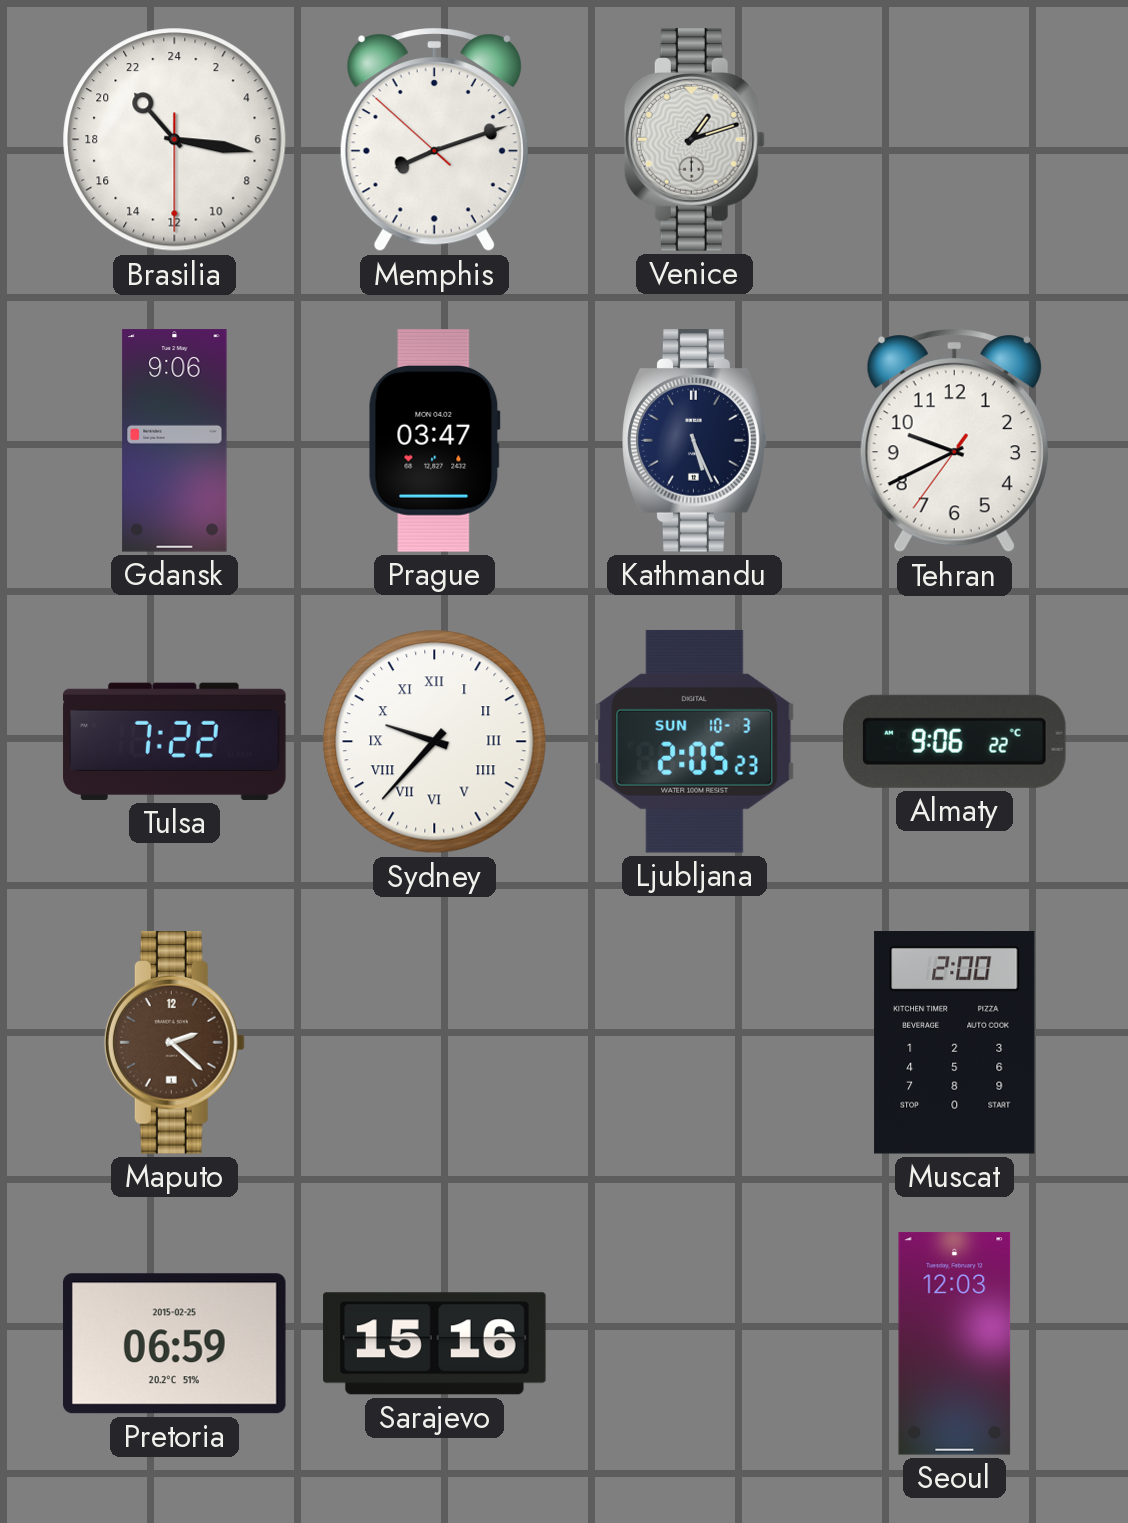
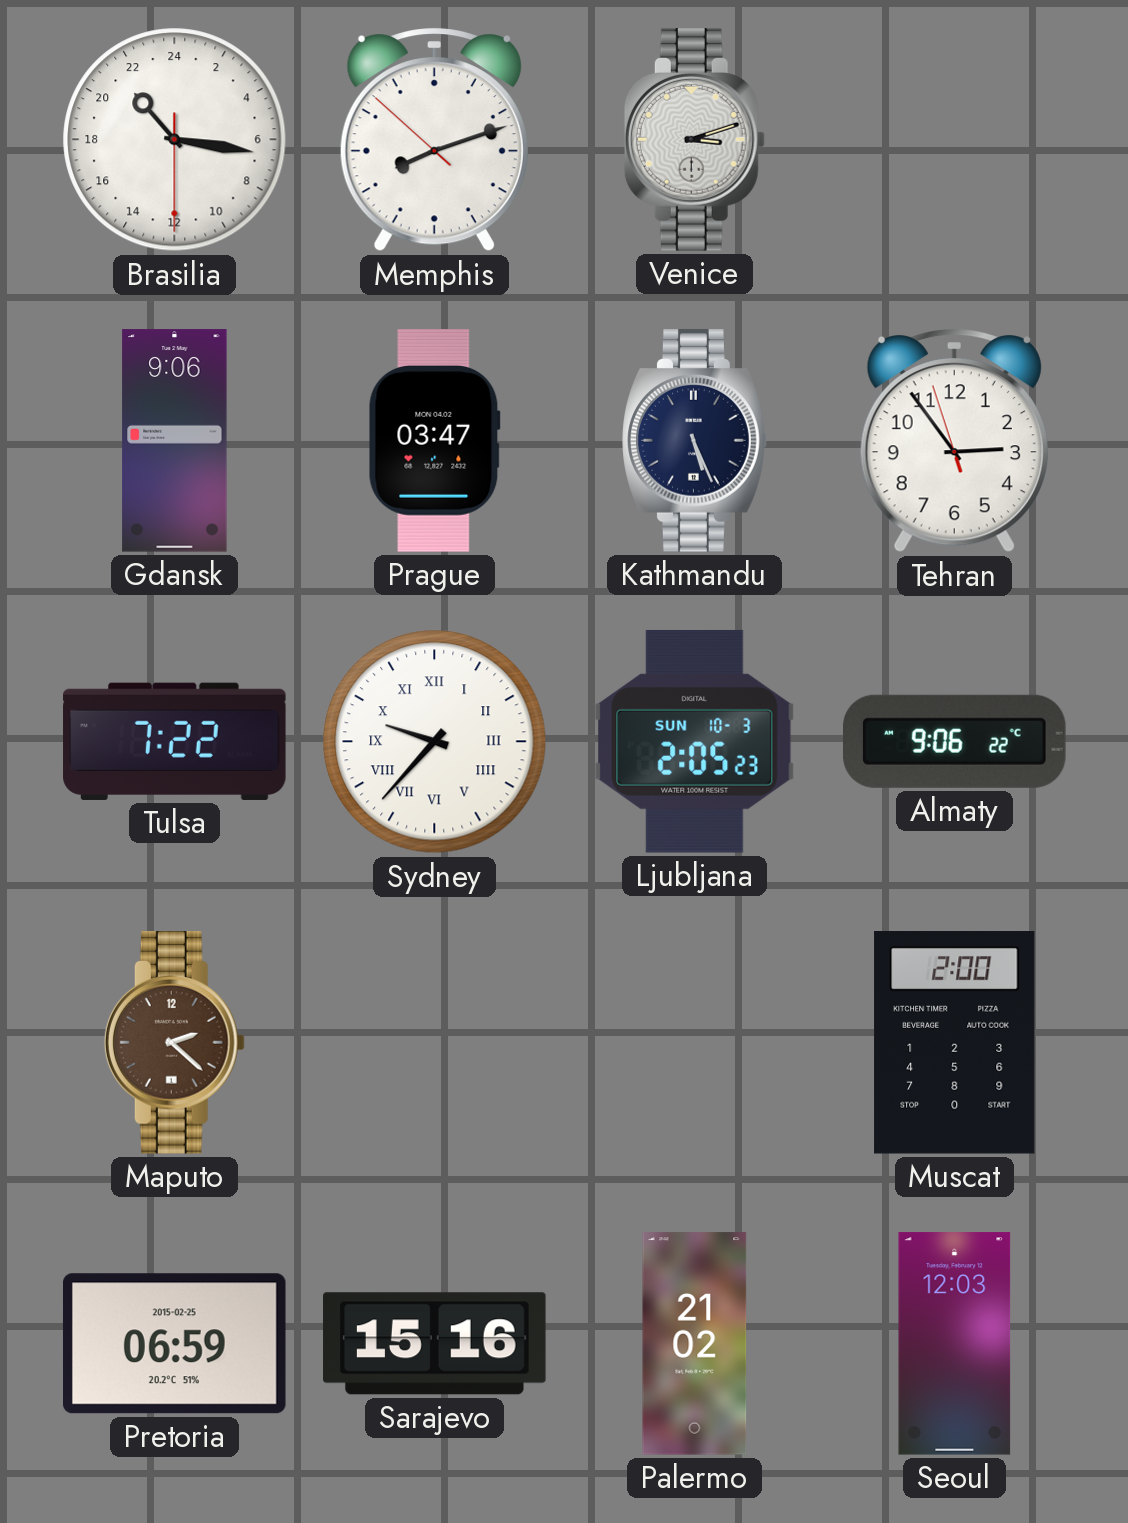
Venice: 1:12 -> 3:12 (694, 140)
Tehran: 9:40 -> 2:53 (954, 441)
Palermo: none -> 21:02 (695, 1344)
